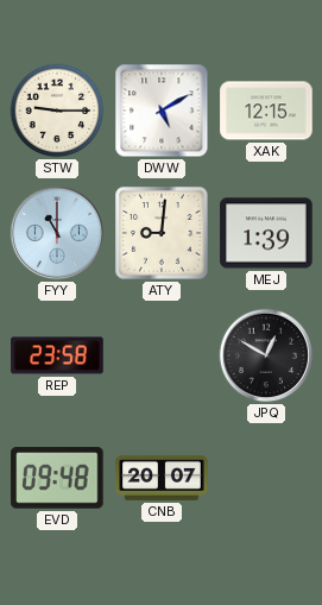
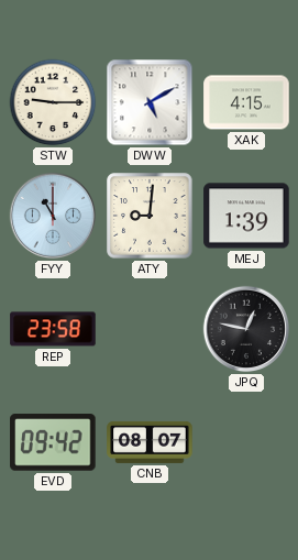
XAK: 12:15 -> 4:15 (246, 102)
JPQ: 12:50 -> 12:47 (246, 329)
EVD: 09:48 -> 09:42 (53, 442)
CNB: 20:07 -> 08:07 (150, 442)
